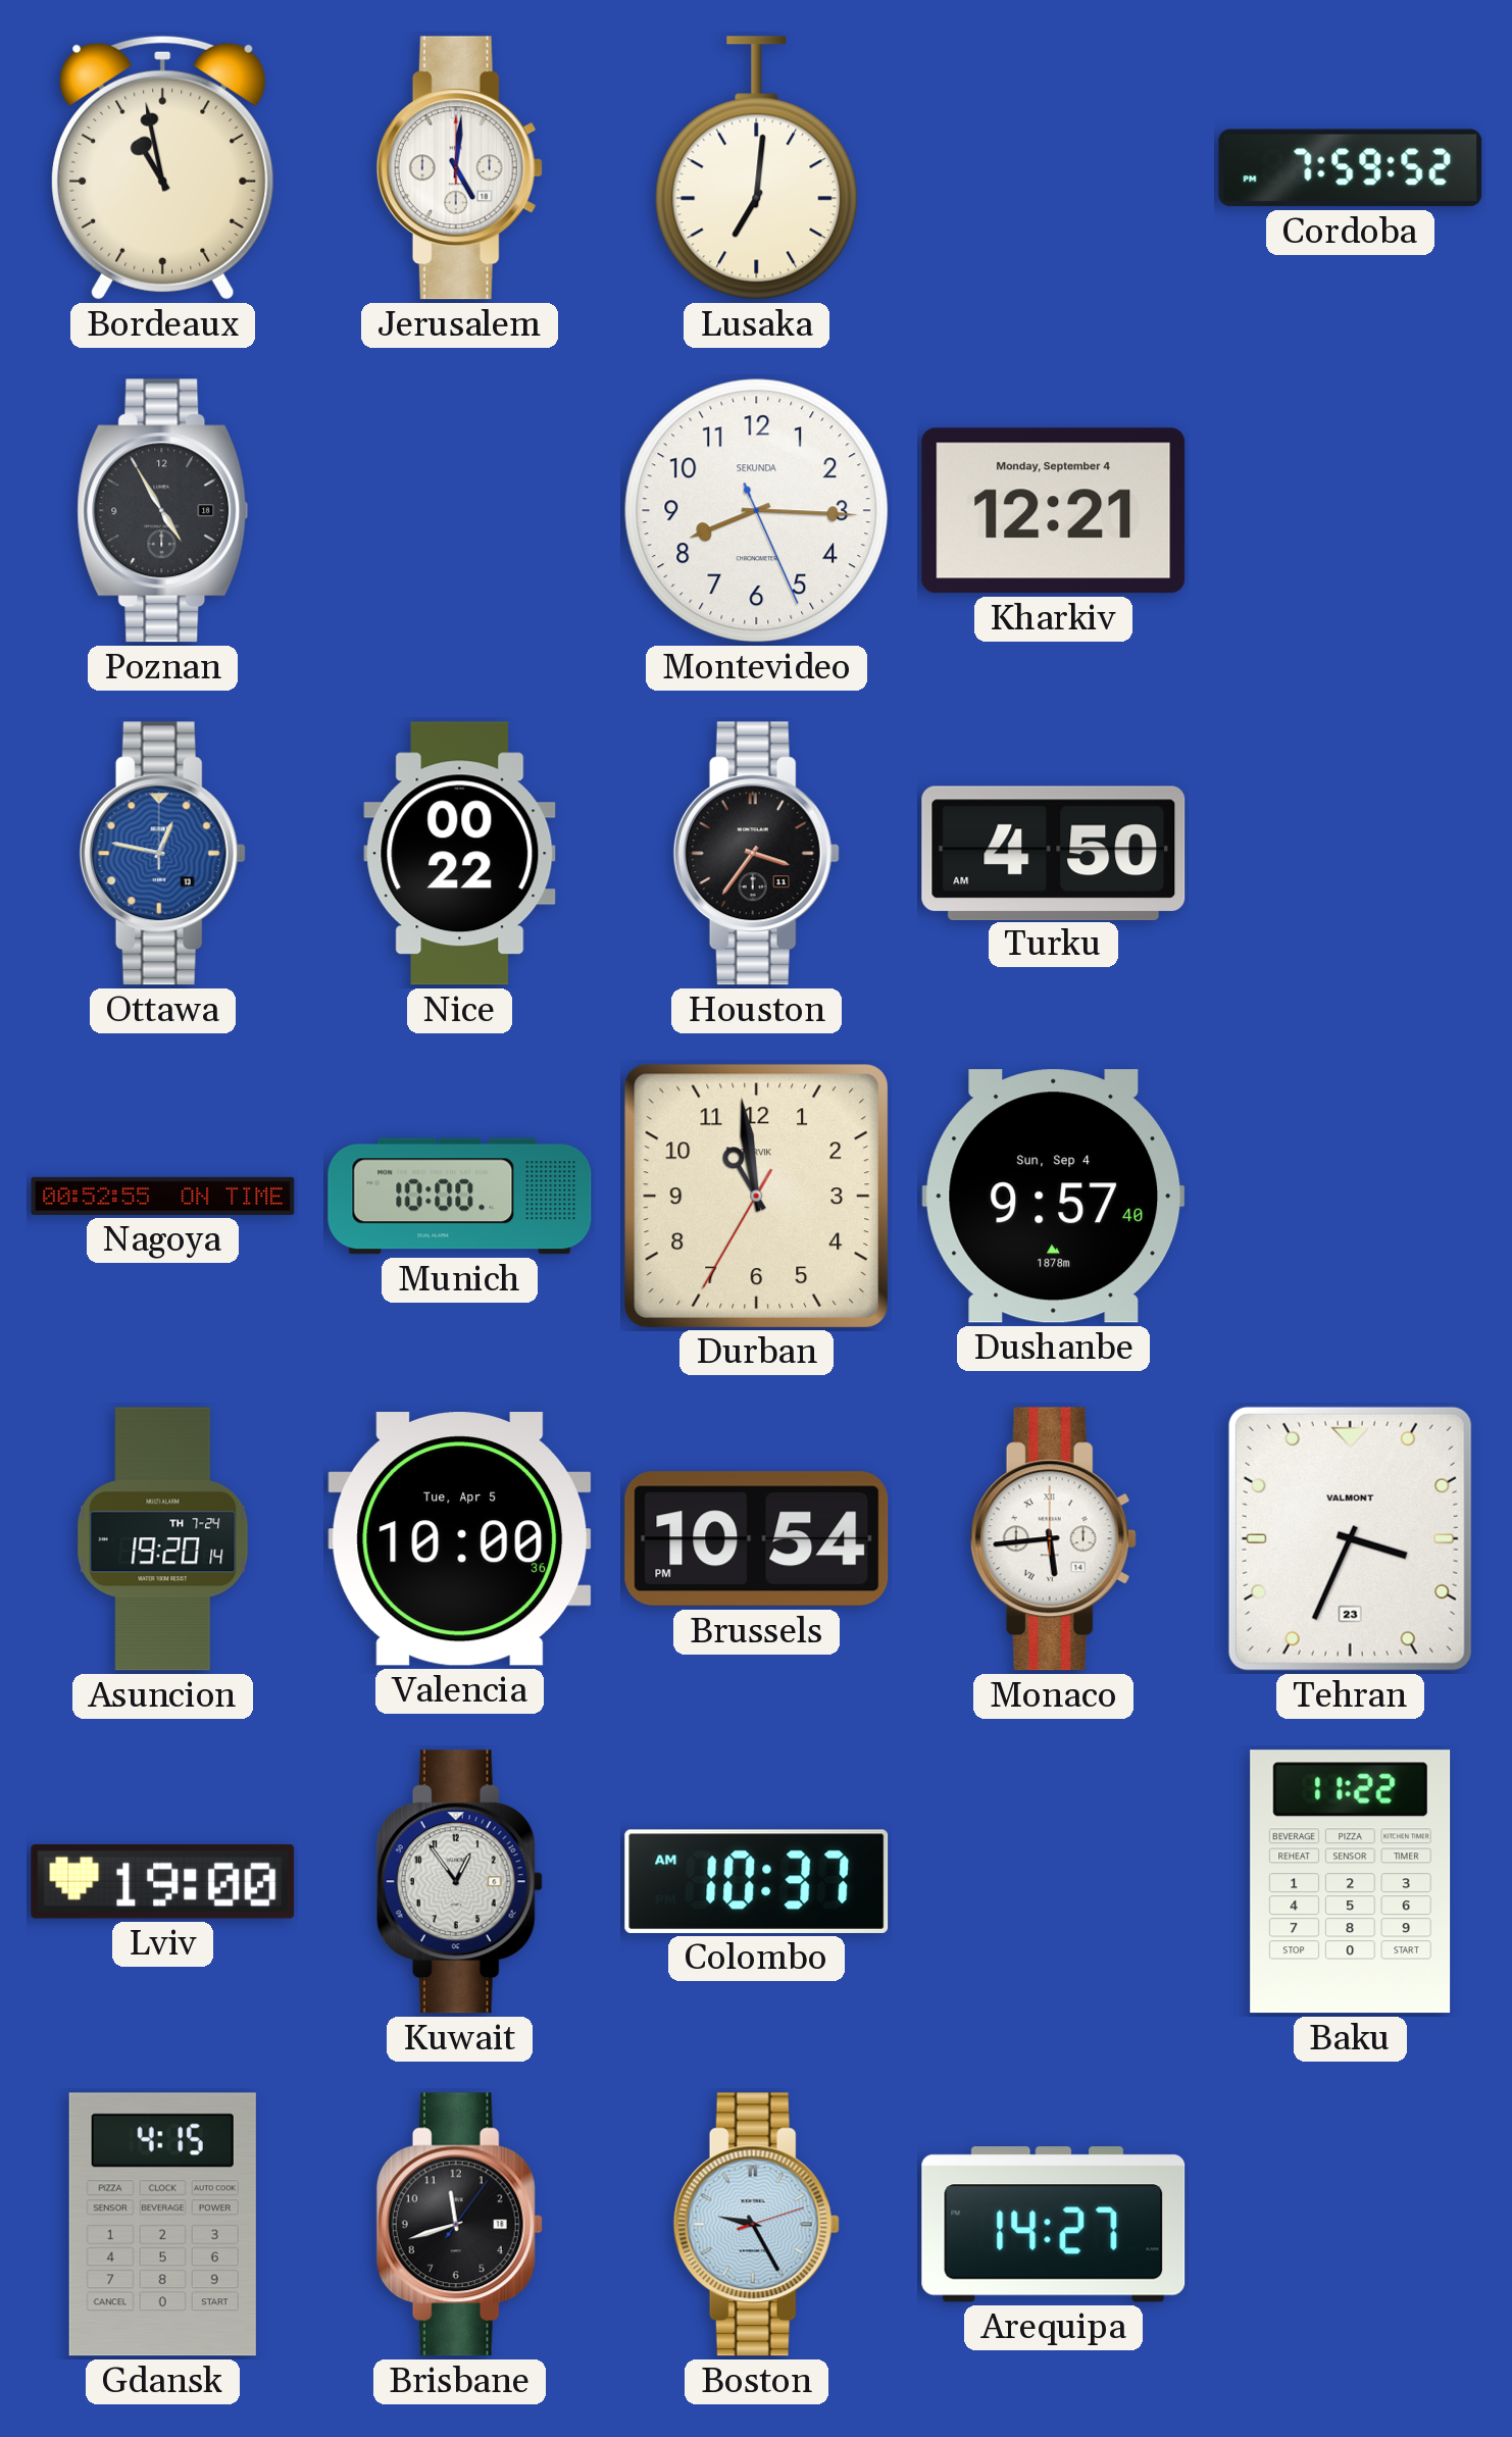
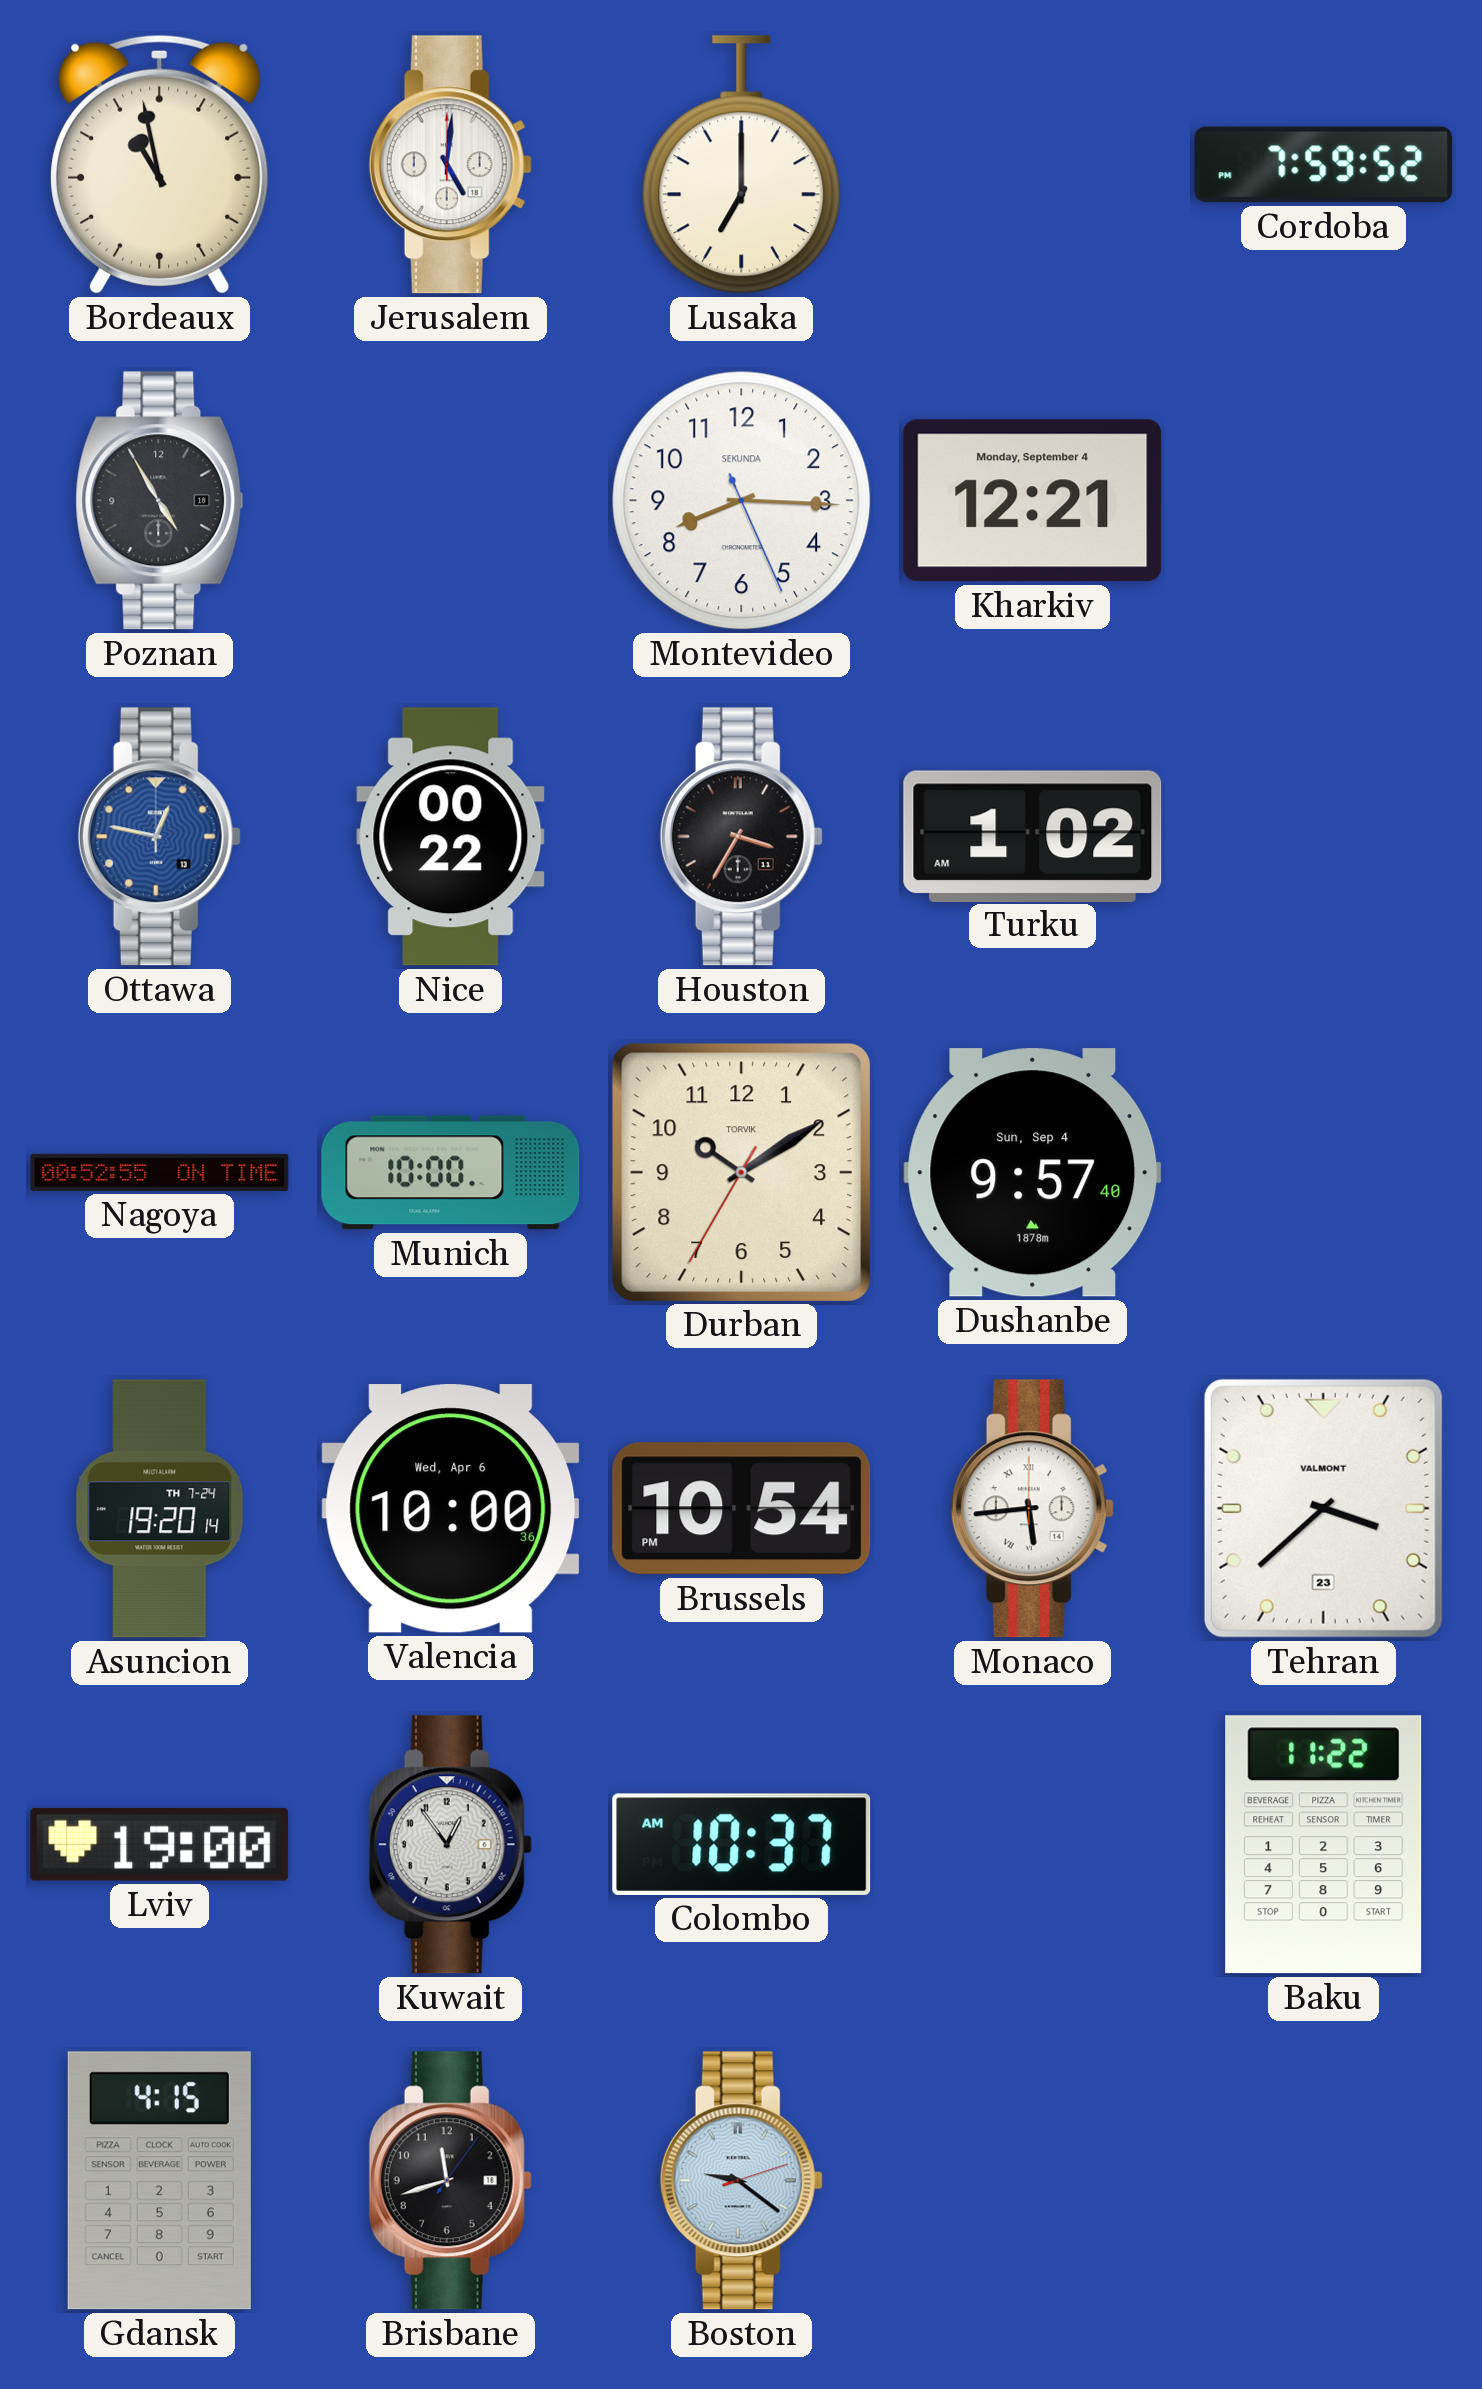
Lusaka: 7:01 -> 7:00 (742, 165)
Houston: 3:36 -> 3:35 (741, 837)
Turku: 4:50 -> 1:02 (1033, 836)
Durban: 10:58 -> 10:09 (741, 1172)
Valencia date: Tue, Apr 5 -> Wed, Apr 6 (451, 1509)
Tehran: 3:34 -> 3:38 (1323, 1508)
Boston: 9:25 -> 9:21 (741, 2181)
Arequipa: 14:27 -> none (1054, 2225)
